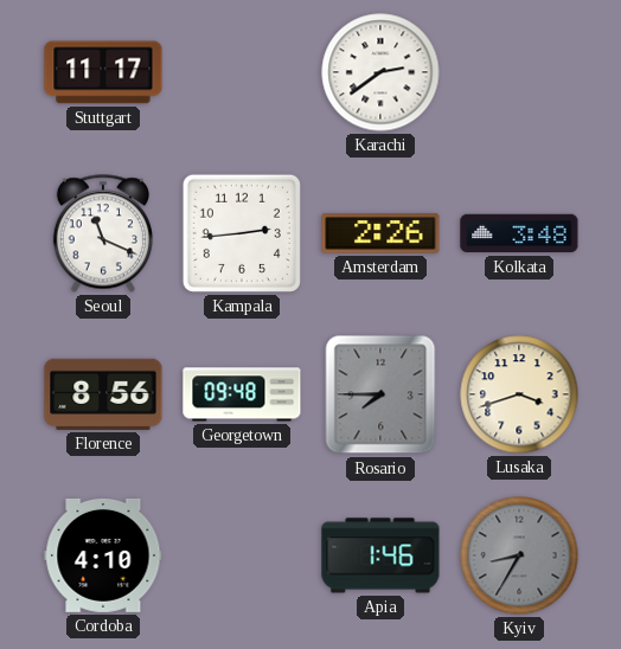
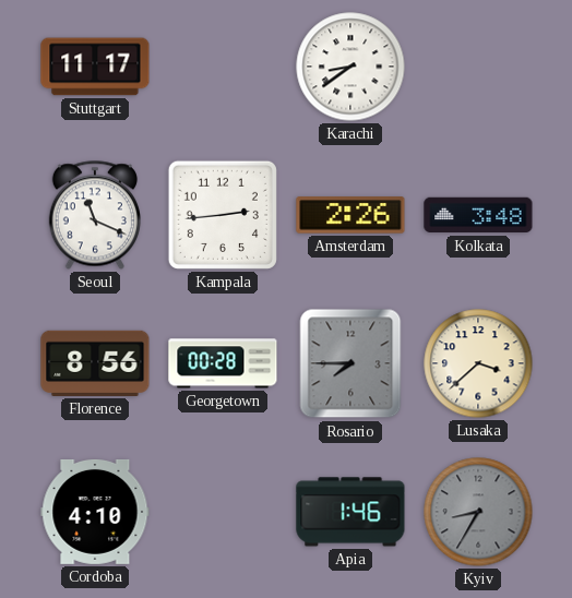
Karachi: 2:39 -> 8:39 (350, 67)
Georgetown: 09:48 -> 00:28 (223, 363)
Lusaka: 3:42 -> 3:38 (478, 363)
